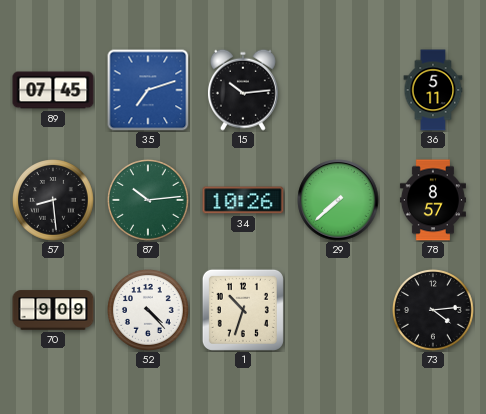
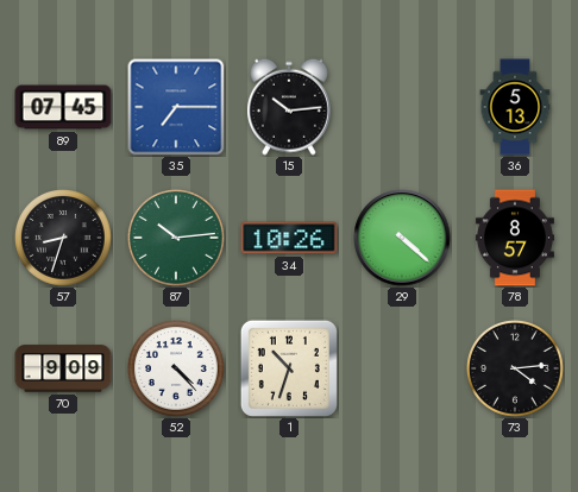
35: 7:12 -> 7:15 (176, 107)
36: 5:11 -> 5:13 (515, 107)
57: 8:29 -> 8:33 (64, 239)
29: 7:38 -> 4:22 (402, 238)
